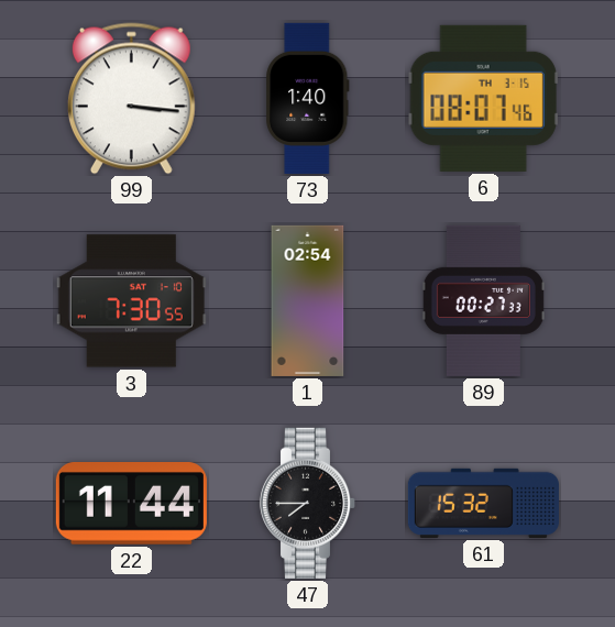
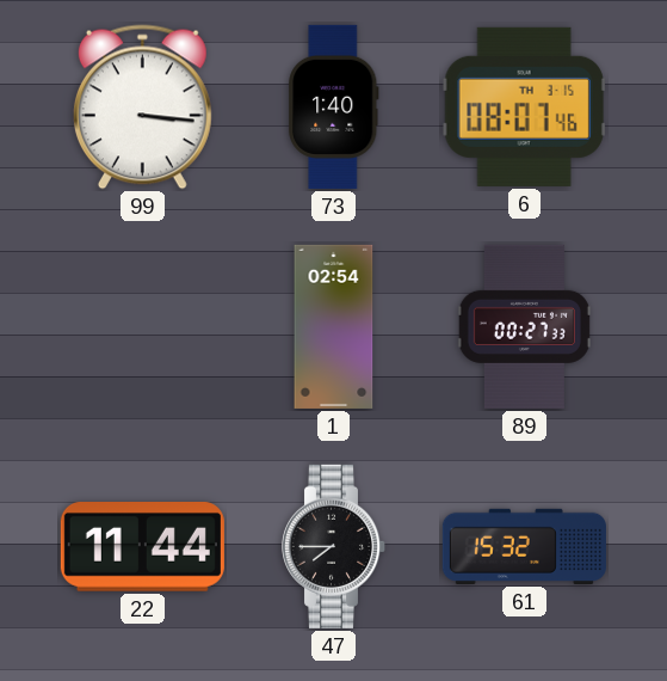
3: 7:30 -> none (131, 301)
